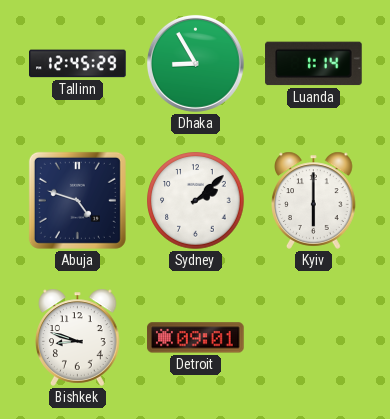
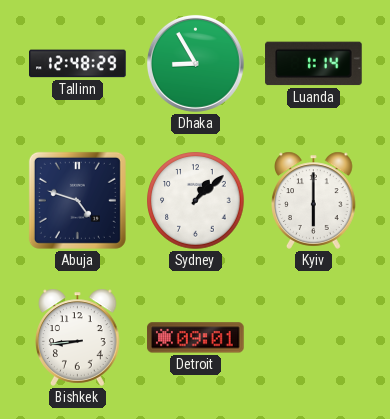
Tallinn: 12:45 -> 12:48 (78, 64)
Sydney: 2:08 -> 1:08 (196, 201)
Bishkek: 8:48 -> 8:44 (78, 337)
